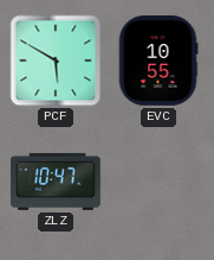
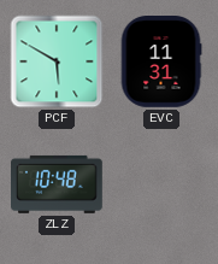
EVC: 10:55 -> 11:31 (161, 63)
ZLZ: 10:47 -> 10:48 (58, 184)
